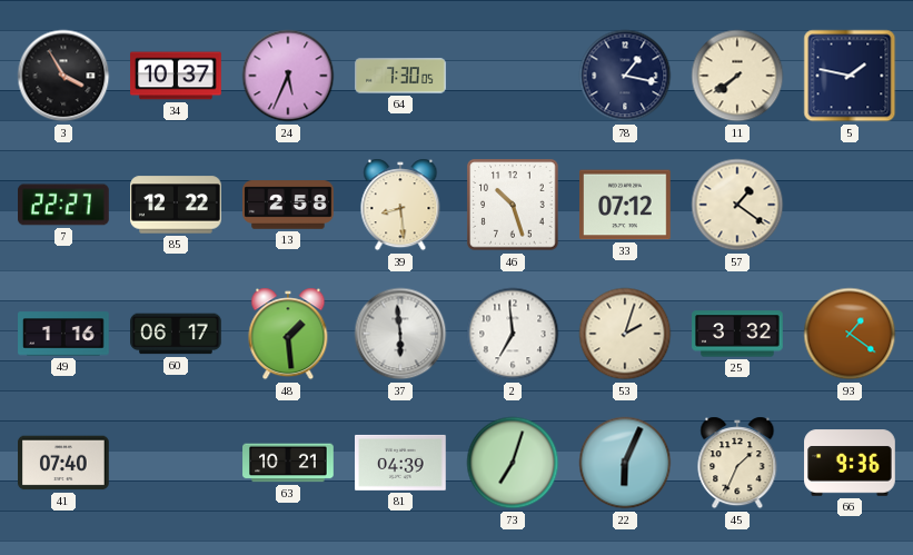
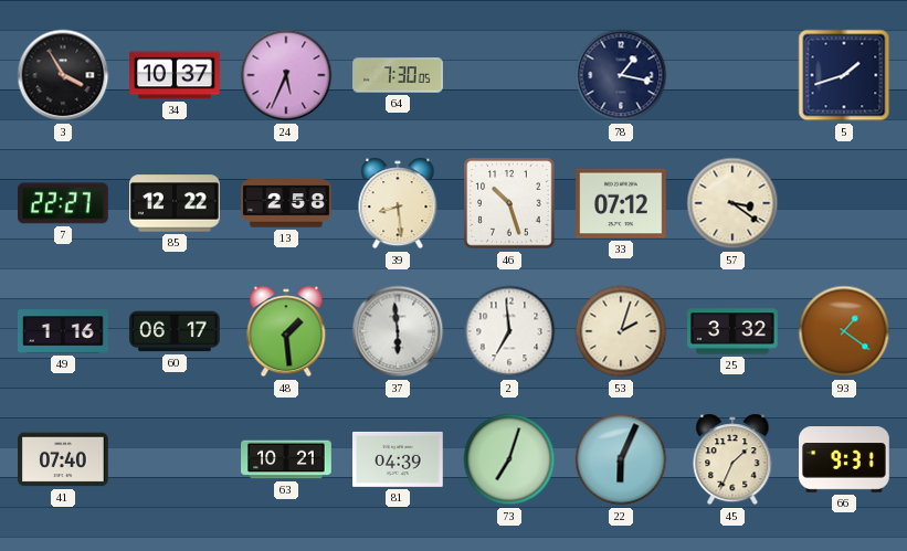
11: 7:39 -> none (737, 76)
5: 1:47 -> 1:42 (844, 75)
57: 1:21 -> 3:21 (732, 203)
66: 9:36 -> 9:31 (844, 459)
